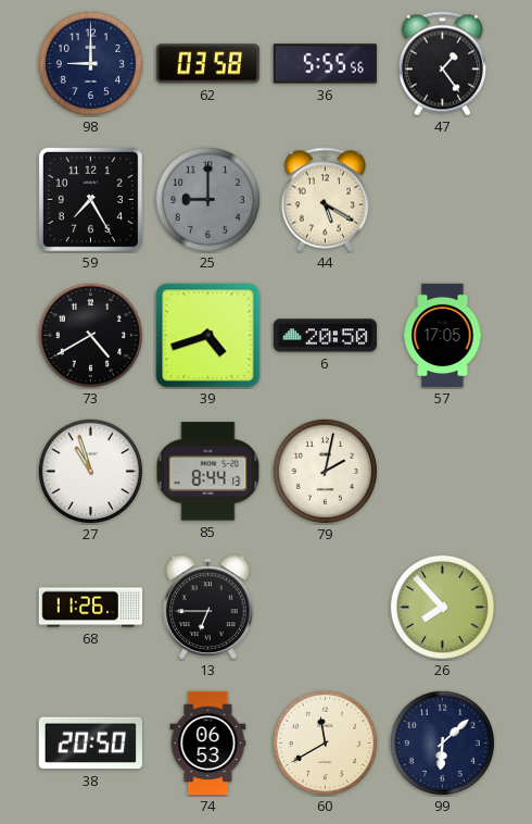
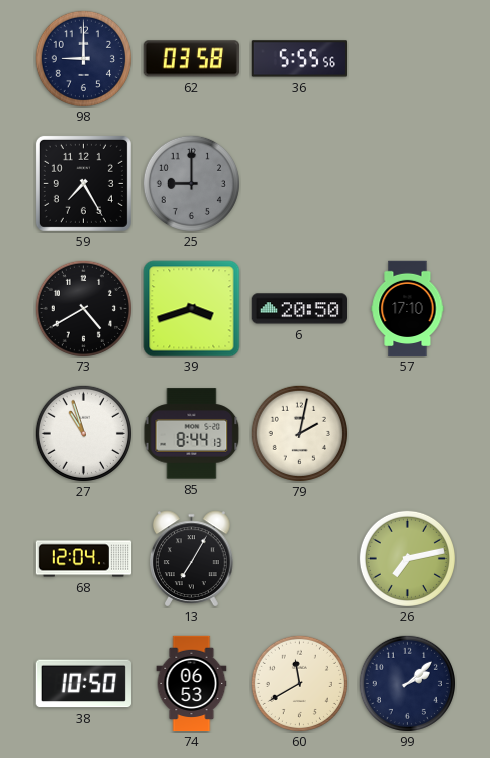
47: 1:24 -> none (442, 64)
44: 5:20 -> none (325, 200)
39: 4:42 -> 3:42 (192, 309)
57: 17:05 -> 17:10 (408, 309)
68: 11:26 -> 12:04 (84, 559)
13: 6:45 -> 7:05 (192, 559)
26: 7:53 -> 7:13 (407, 558)
38: 20:50 -> 10:50 (83, 684)
99: 6:08 -> 2:08 (407, 683)
